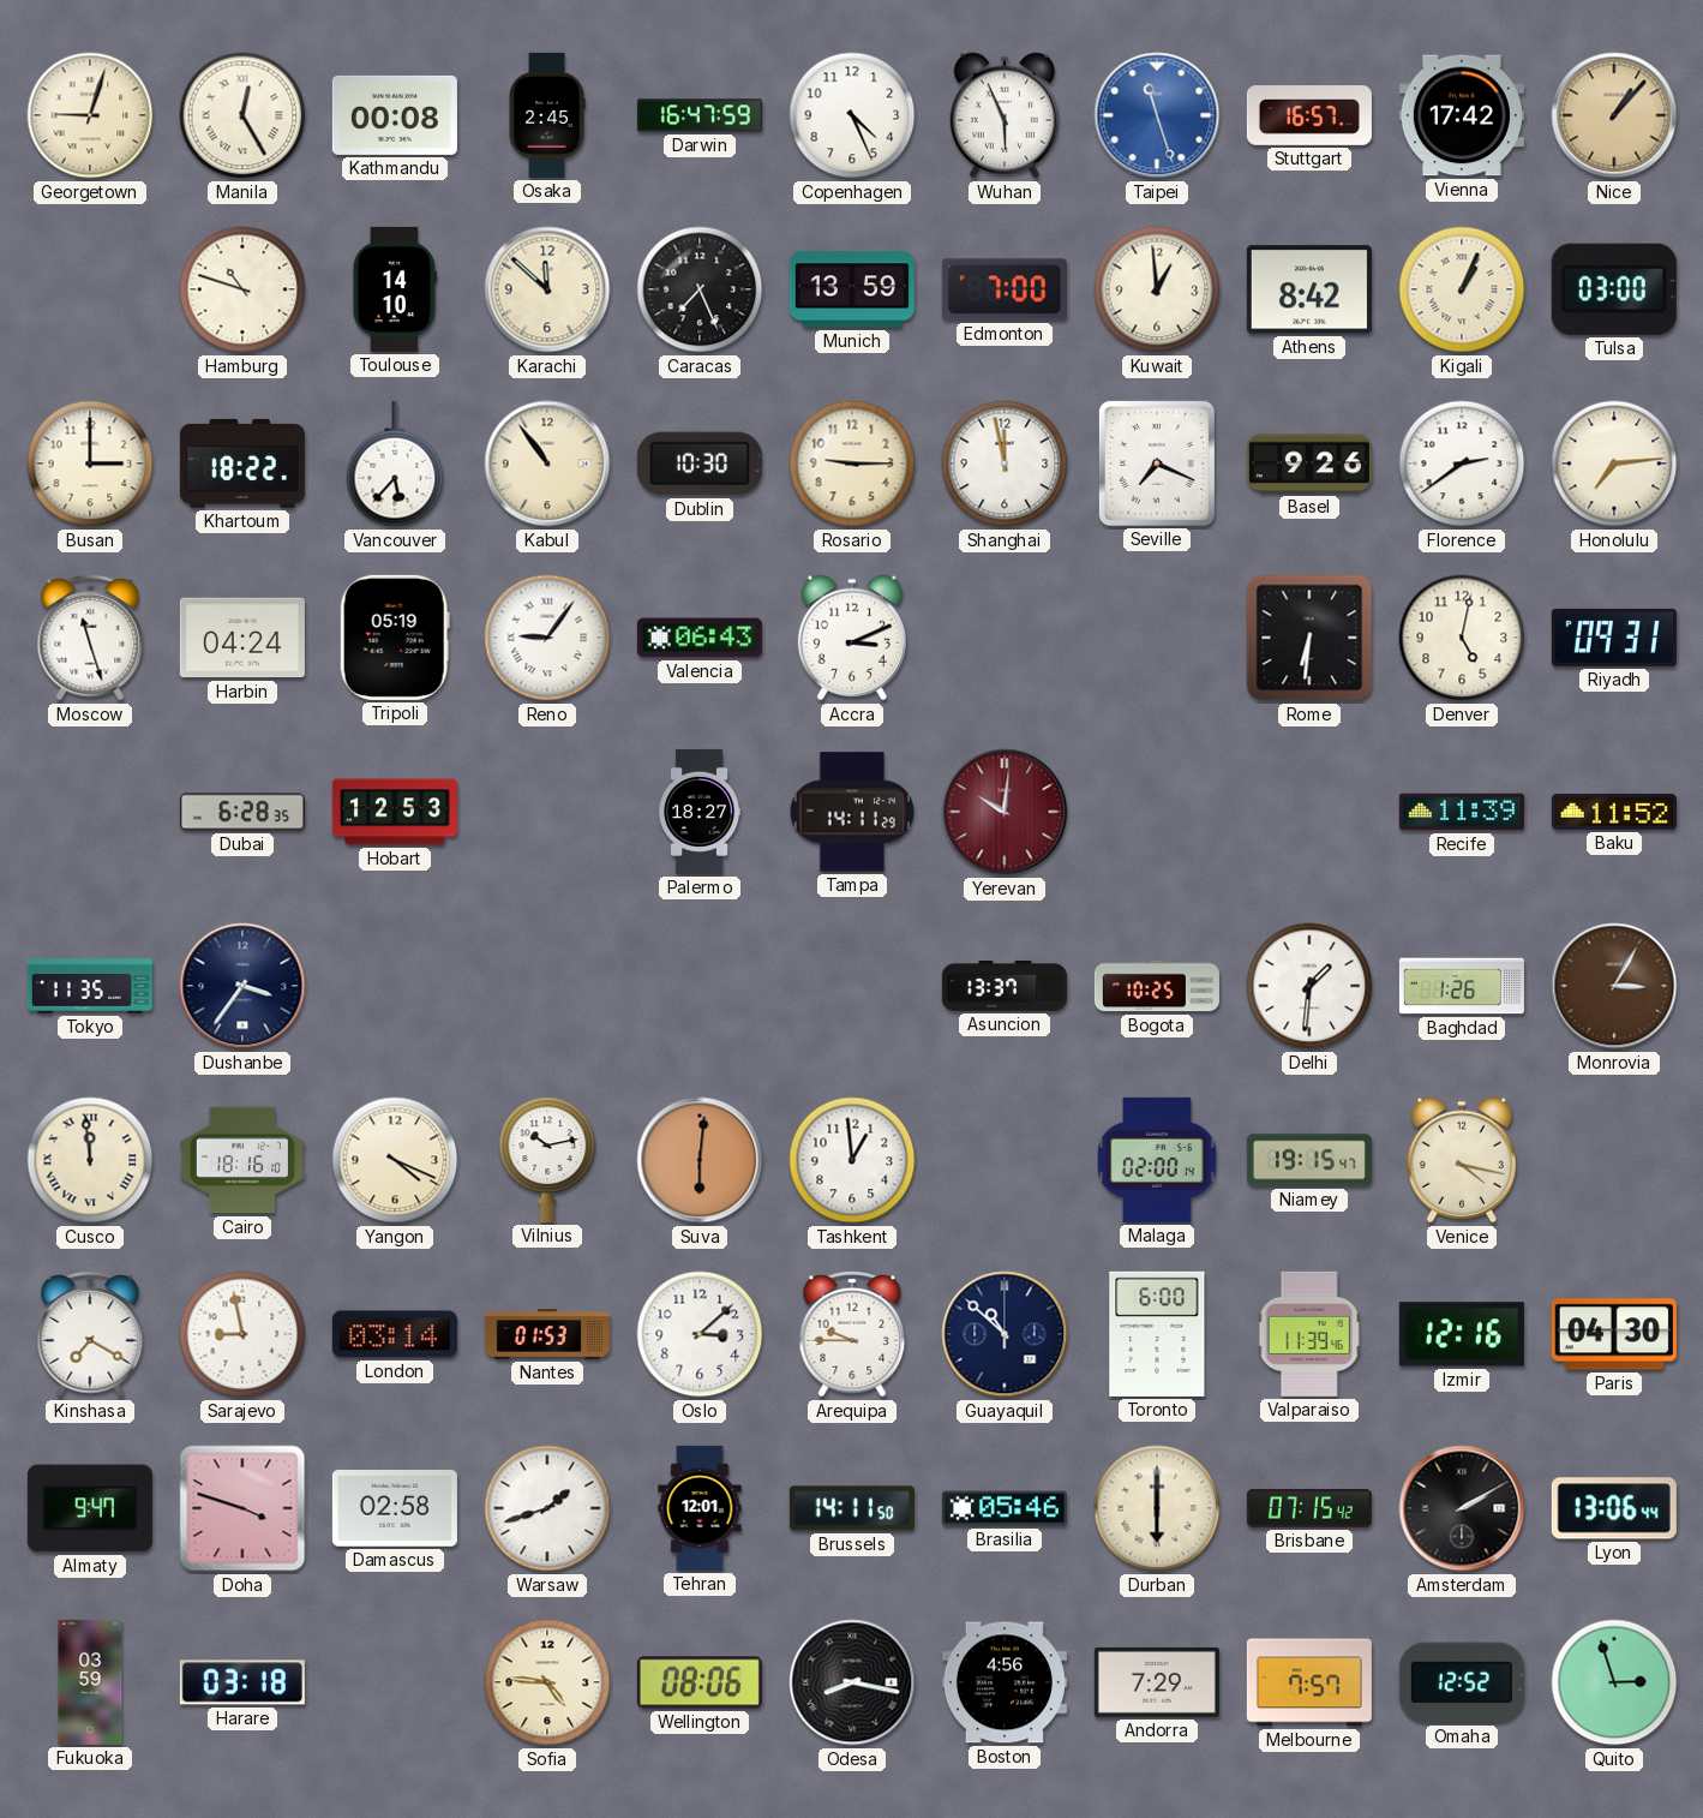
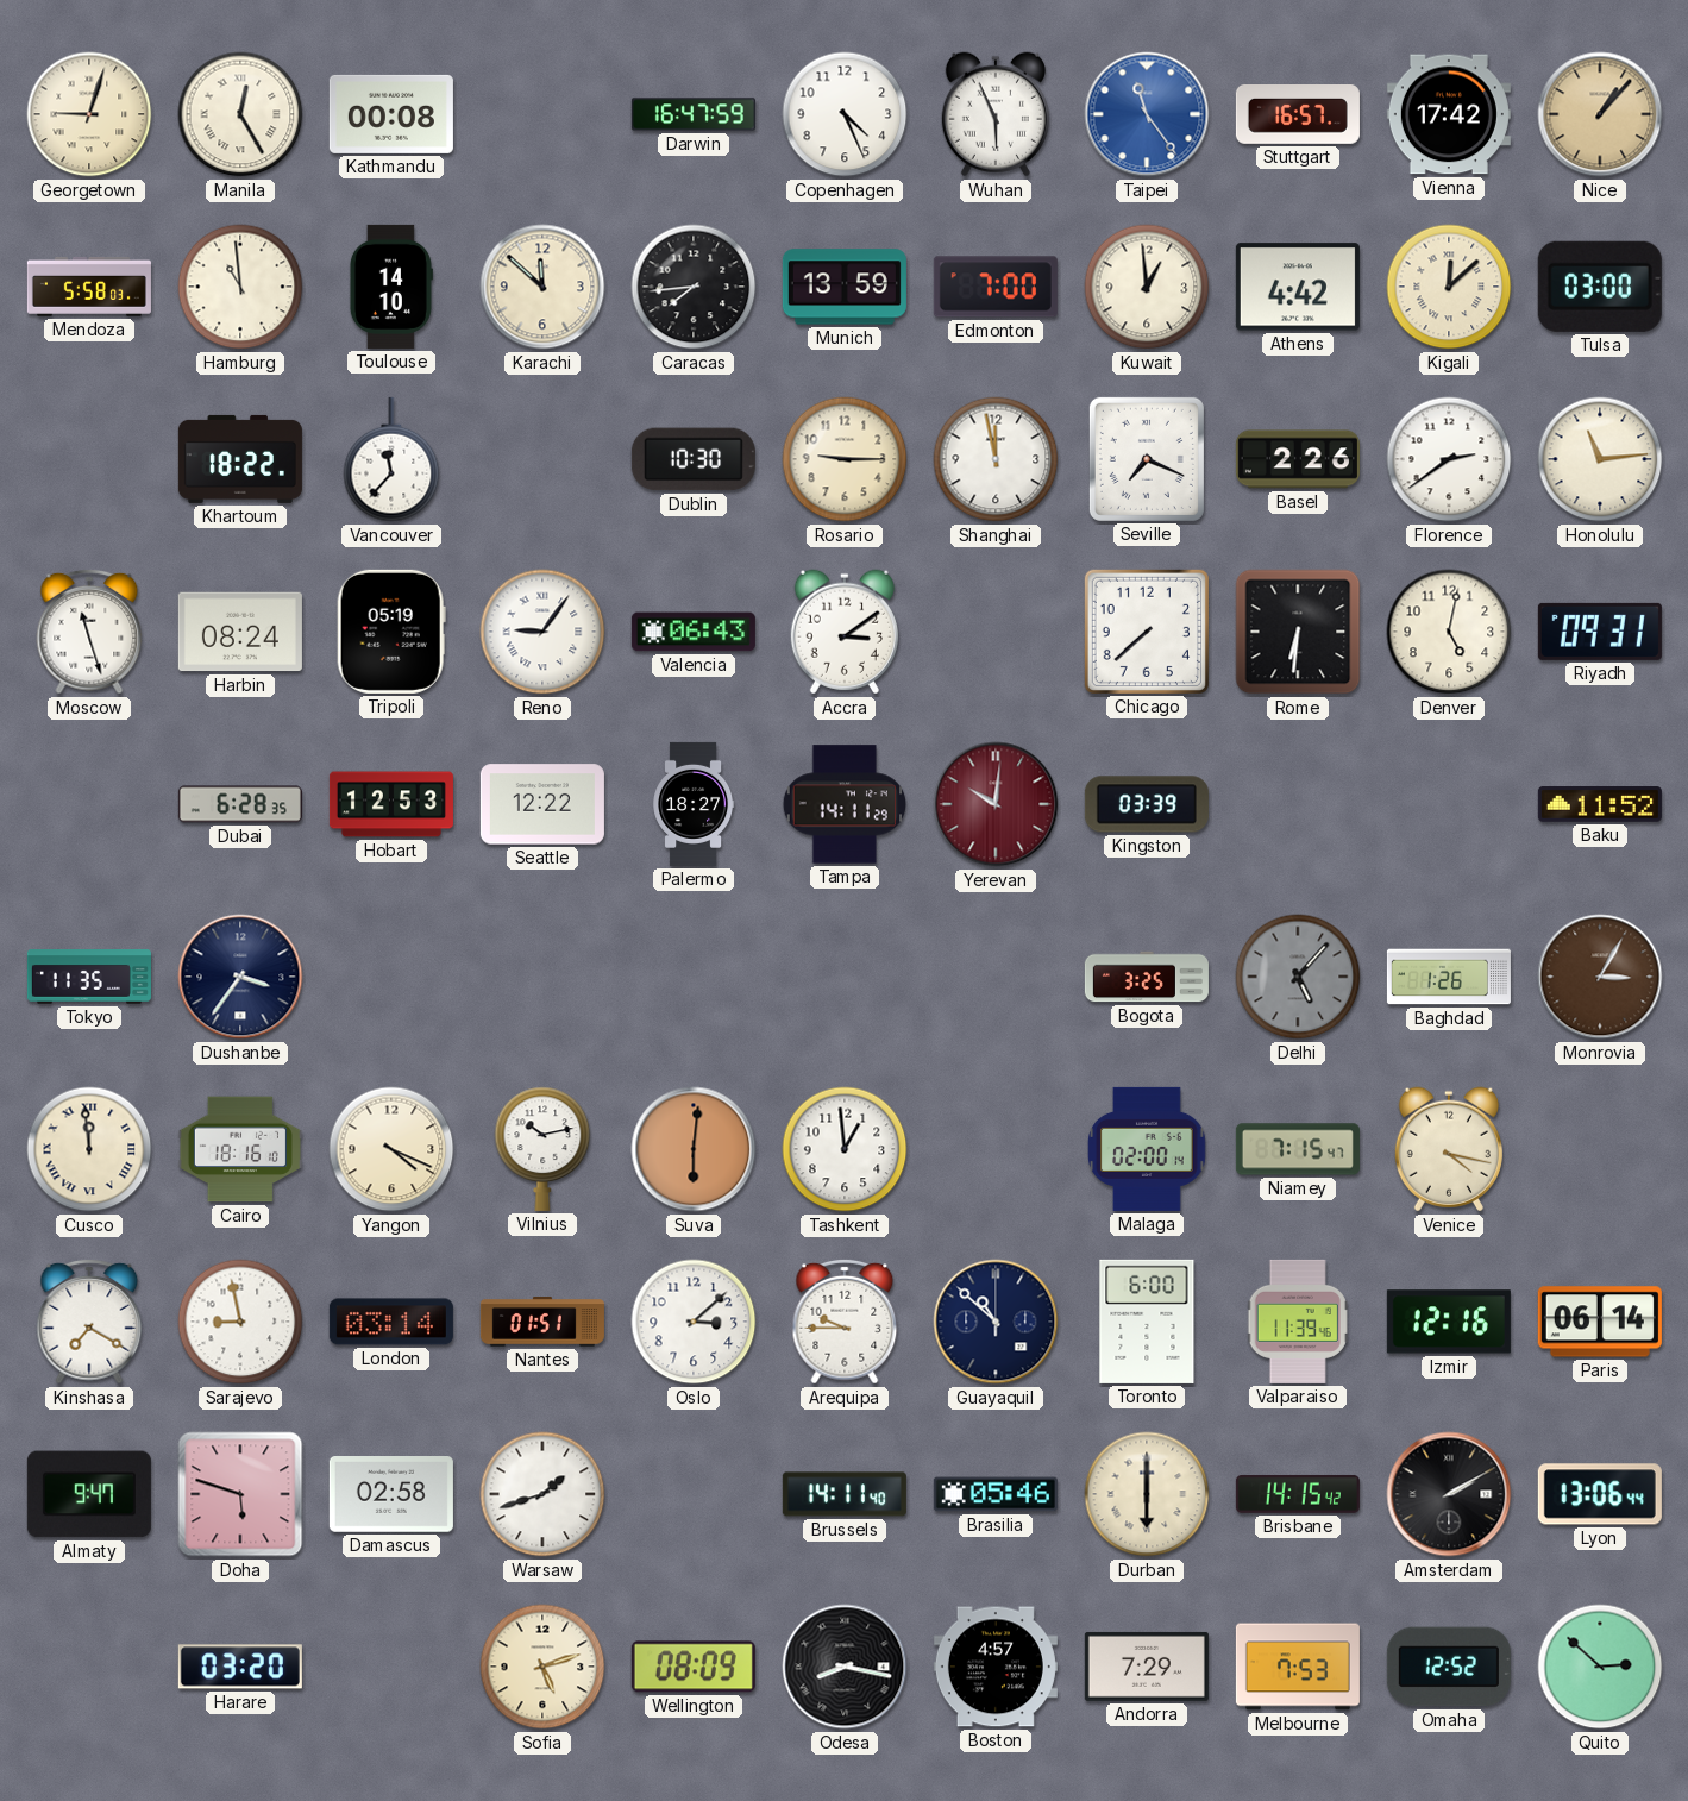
Osaka: 2:45 -> none (547, 115)
Taipei: 11:27 -> 11:24 (1147, 114)
Mendoza: none -> 5:58 (89, 287)
Hamburg: 10:48 -> 10:59 (240, 287)
Caracas: 7:26 -> 7:44 (694, 287)
Athens: 8:42 -> 4:42 (1298, 287)
Kigali: 1:04 -> 12:08 (1449, 287)
Busan: 3:00 -> none (90, 464)
Vancouver: 5:37 -> 11:37 (391, 459)
Kabul: 10:54 -> none (547, 464)
Basel: 9:26 -> 2:26 (1298, 459)
Honolulu: 7:14 -> 11:14 (1600, 459)
Harbin: 04:24 -> 08:24 (240, 632)
Accra: 3:11 -> 3:09 (845, 632)
Chicago: none -> 7:38 (1147, 632)
Seattle: none -> 12:22 (542, 804)
Kingston: none -> 03:39 (1147, 804)
Recife: 11:39 -> none (1462, 812)
Asuncion: 13:37 -> none (1005, 986)
Bogota: 10:25 -> 3:25 (1147, 977)
Delhi: 1:31 -> 5:07 (1298, 977)
Delhi dial: white -> grey (1298, 977)
Niamey: 19:15 -> 7:15 (1298, 1149)
Nantes: 01:53 -> 01:51 (542, 1323)
Paris: 04:30 -> 06:14 (1600, 1322)
Doha: 3:48 -> 5:48 (240, 1494)
Tehran: 12:01 -> none (700, 1508)
Brussels: 14:11:50 -> 14:11:40 (845, 1494)
Brisbane: 07:15 -> 14:15 (1298, 1494)
Fukuoka: 03:59 -> none (90, 1682)
Harare: 03:18 -> 03:20 (240, 1667)
Sofia: 4:46 -> 5:12 (542, 1667)
Wellington: 08:06 -> 08:09 (694, 1667)
Boston: 4:56 -> 4:57 (996, 1667)
Melbourne: 7:57 -> 7:53 (1298, 1667)
Quito: 2:57 -> 2:52 (1600, 1667)
